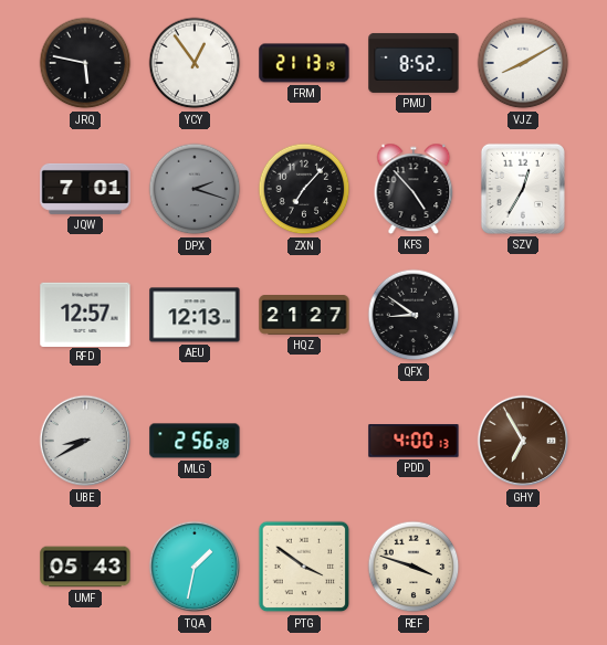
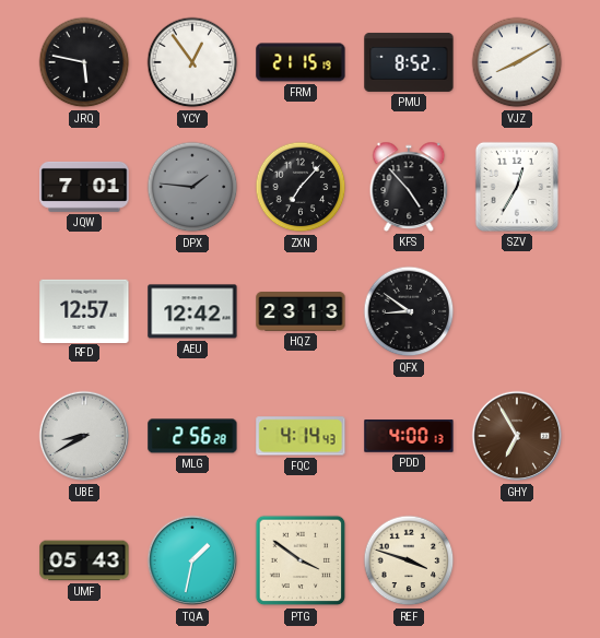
FRM: 21:13 -> 21:15 (301, 62)
DPX: 2:18 -> 1:46 (192, 187)
AEU: 12:13 -> 12:42 (192, 311)
HQZ: 21:27 -> 23:13 (301, 312)
FQC: none -> 4:14 (301, 436)
